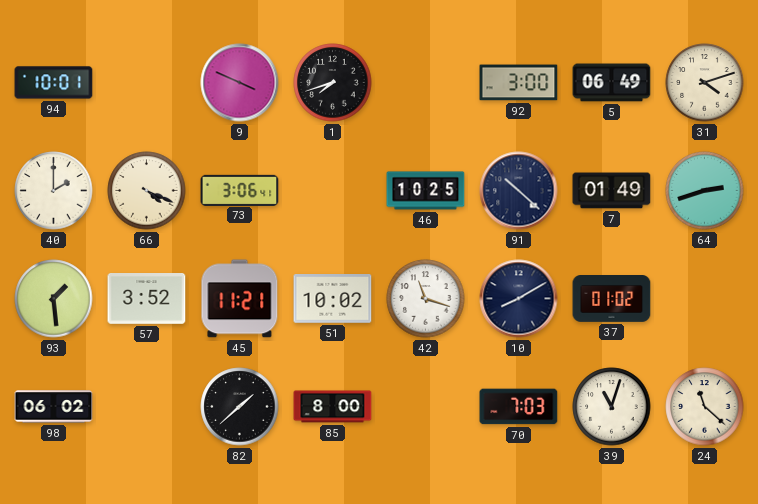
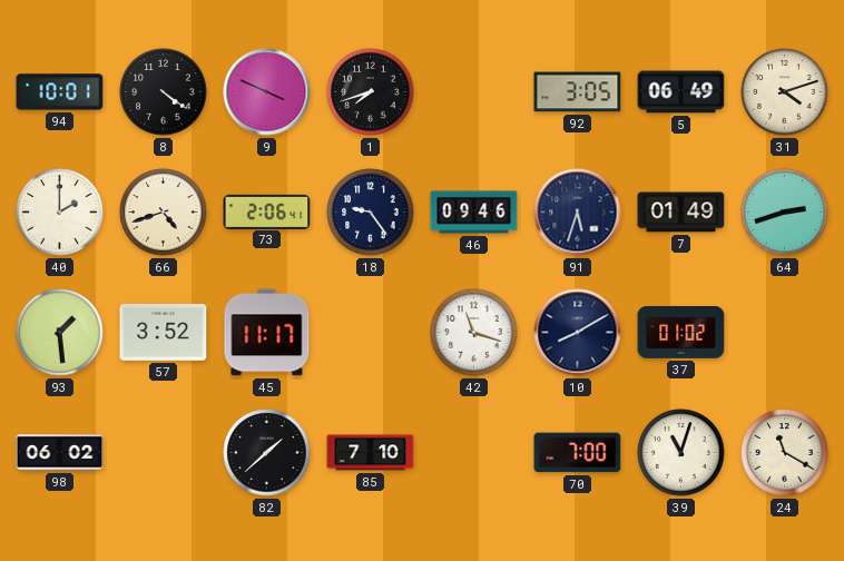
8: none -> 4:21 (164, 92)
92: 3:00 -> 3:05 (578, 92)
66: 4:19 -> 4:42 (164, 213)
73: 3:06 -> 2:06 (267, 211)
18: none -> 9:24 (371, 213)
46: 10:25 -> 09:46 (474, 213)
91: 10:22 -> 5:33 (578, 213)
45: 11:21 -> 11:17 (267, 333)
51: 10:02 -> none (333, 299)
85: 8:00 -> 7:10 (371, 453)
70: 7:03 -> 7:00 (578, 453)
24: 11:22 -> 11:20 (785, 453)
